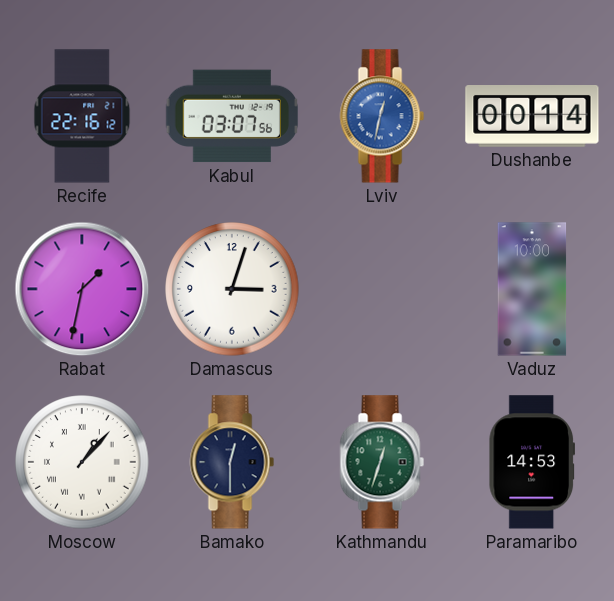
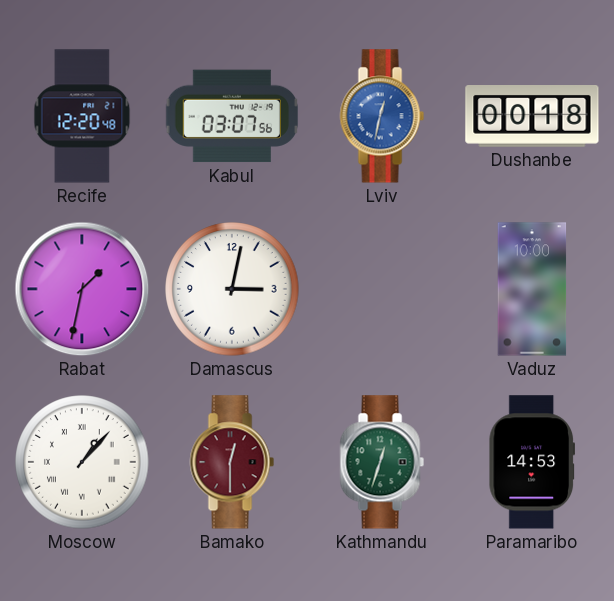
Recife: 22:16 -> 12:20 (82, 116)
Dushanbe: 00:14 -> 00:18 (532, 117)
Damascus: 3:03 -> 3:02 (232, 289)
Bamako dial: navy -> burgundy (232, 462)
